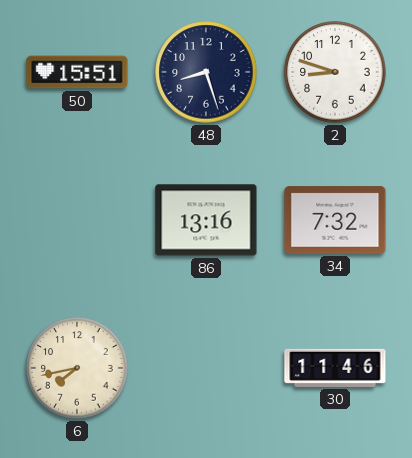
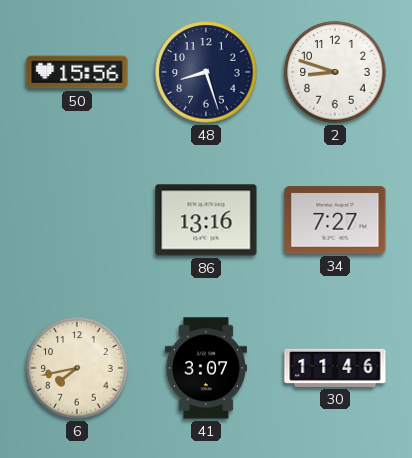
50: 15:51 -> 15:56 (77, 72)
34: 7:32 -> 7:27 (335, 220)
41: none -> 3:07 (206, 368)
